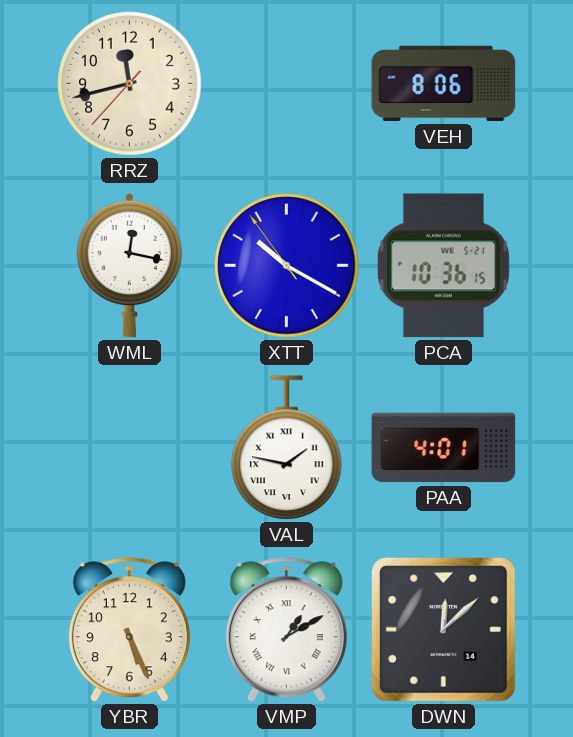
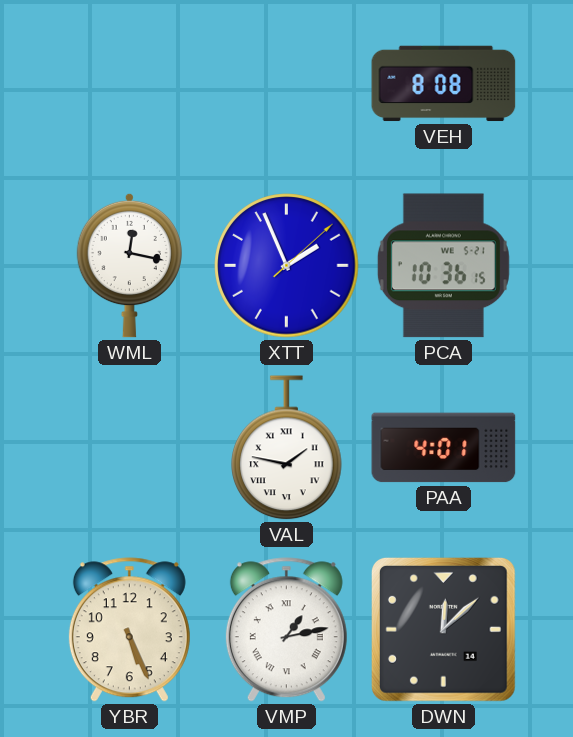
RRZ: 11:42 -> none (130, 84)
VEH: 8:06 -> 8:08 (444, 84)
XTT: 10:19 -> 1:56 (287, 266)
VMP: 1:10 -> 1:13 (286, 630)
